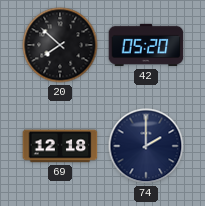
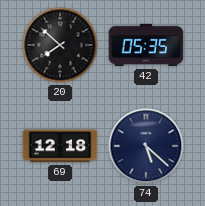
42: 05:20 -> 05:35 (146, 45)
74: 2:00 -> 5:22 (146, 146)
